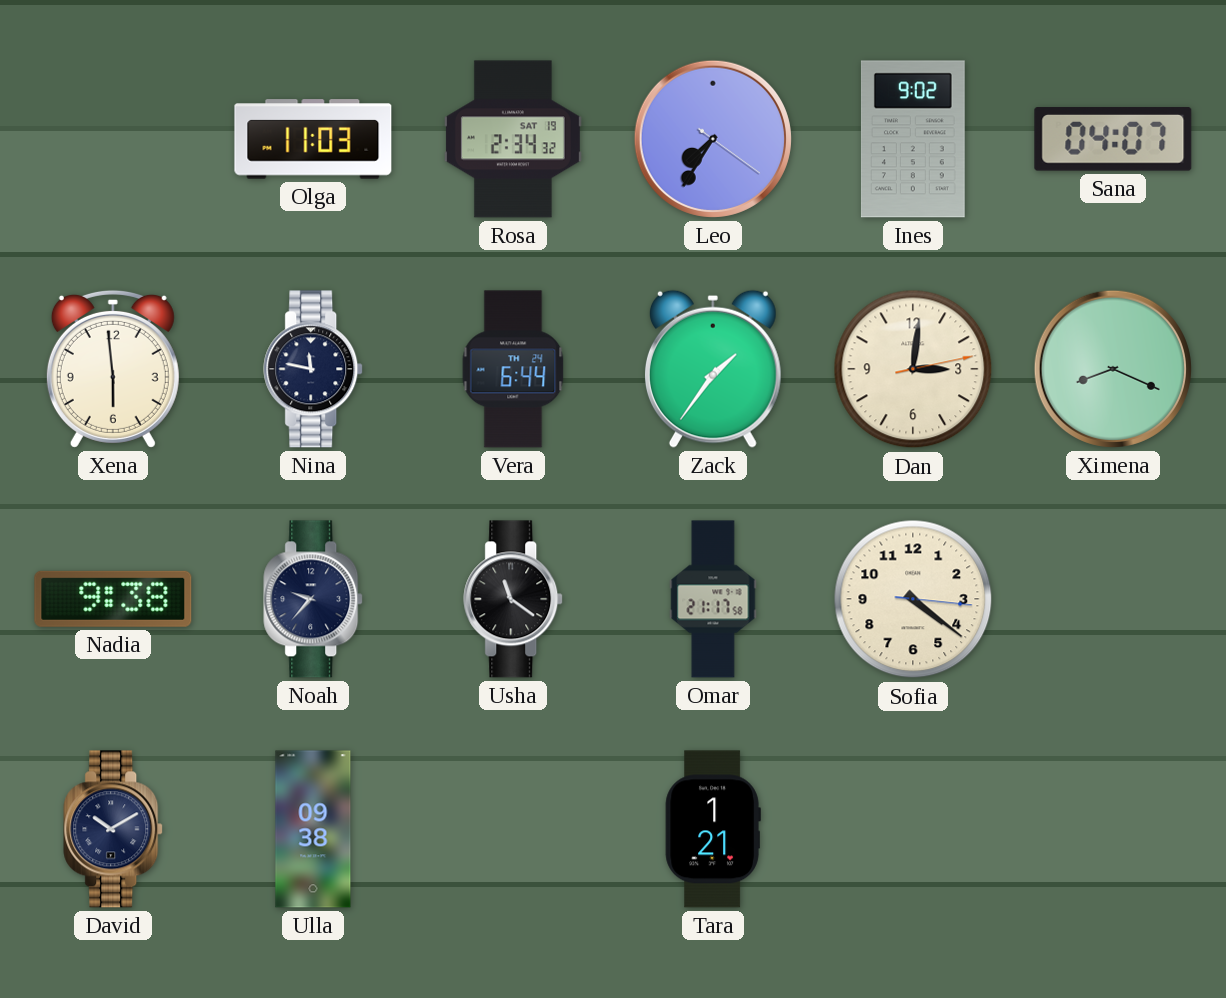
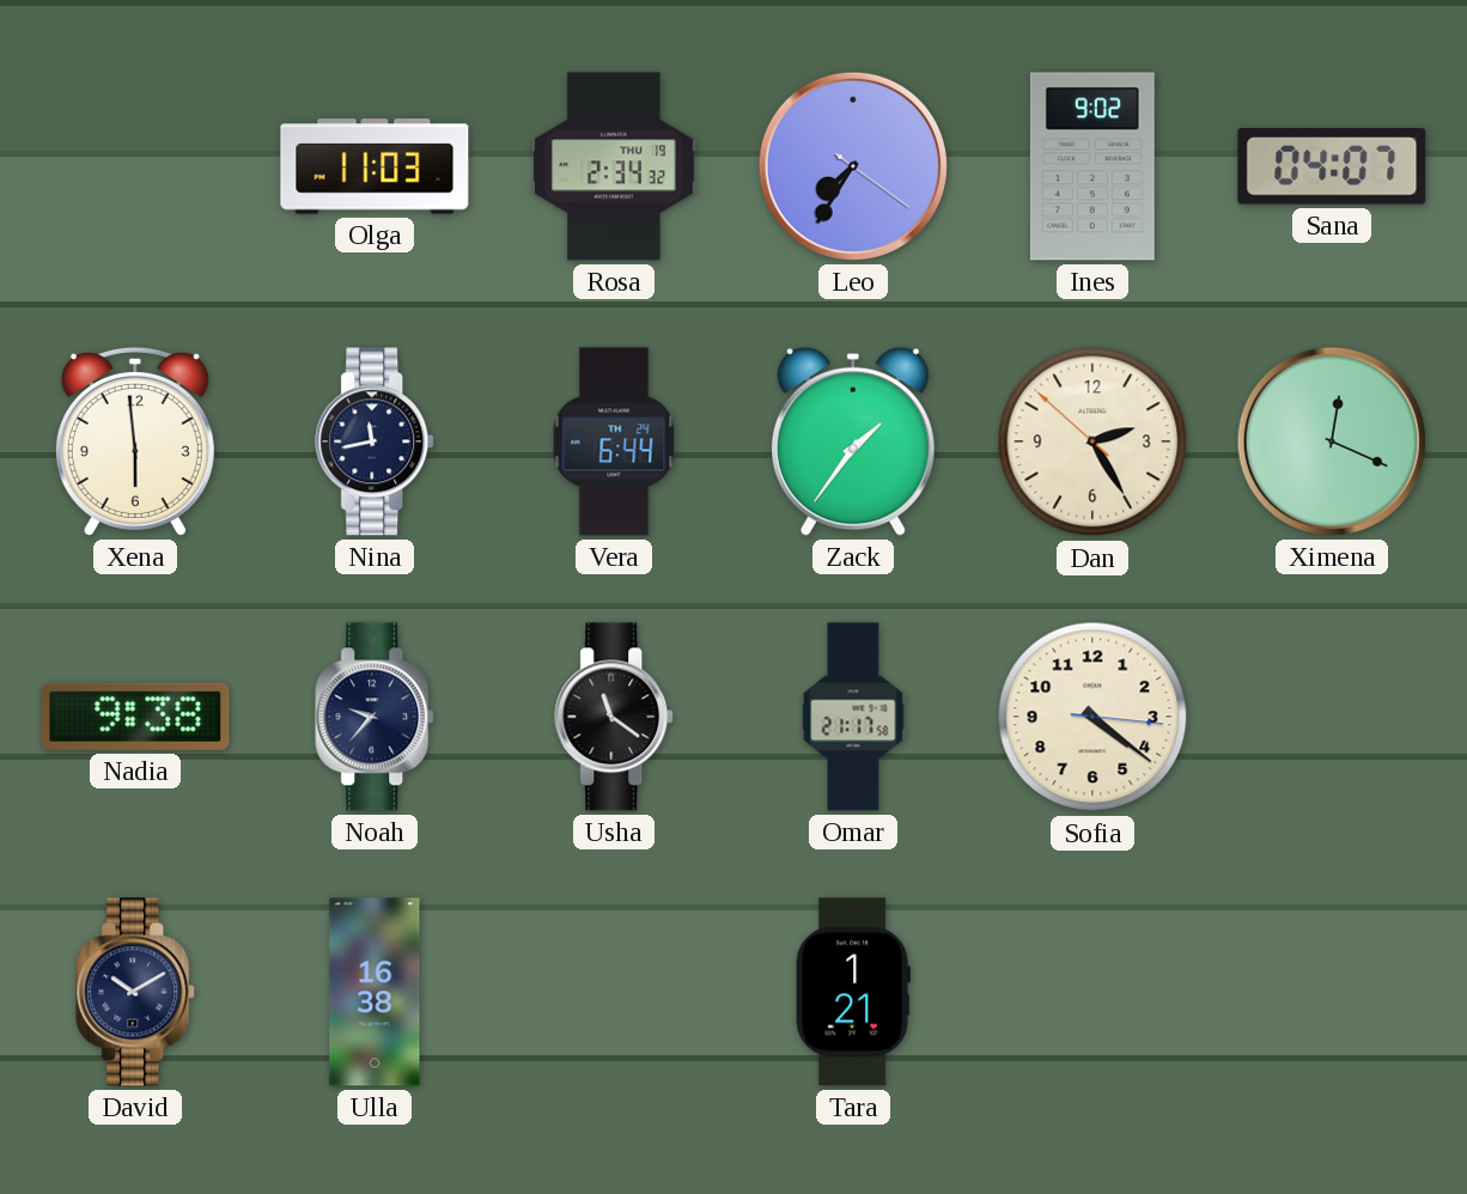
Rosa date: SAT 19 -> THU 19 (614, 166)
Nina: 11:47 -> 11:43 (376, 441)
Dan: 3:01 -> 2:24 (1092, 441)
Ximena: 8:19 -> 12:19 (1332, 441)
Ulla: 09:38 -> 16:38 (375, 992)
